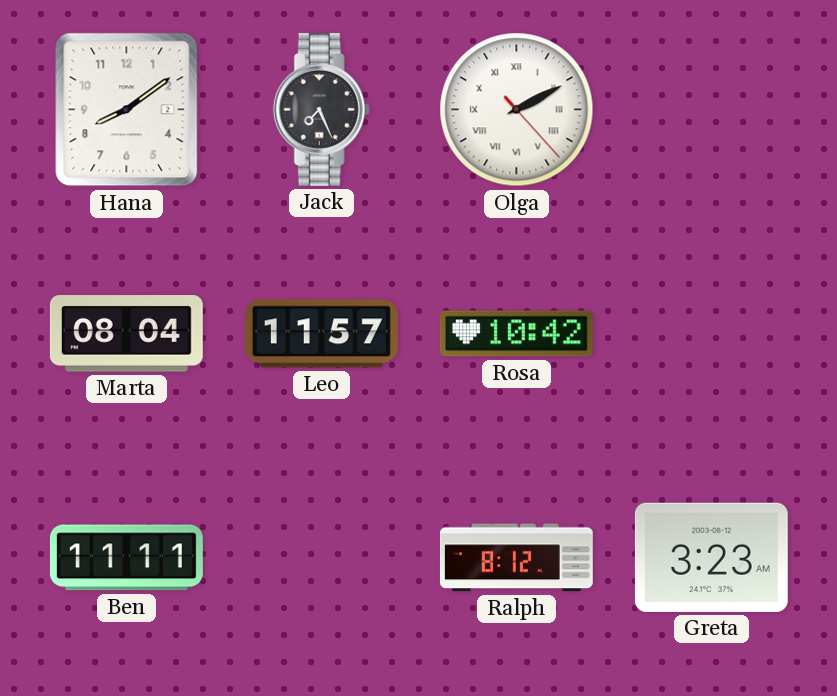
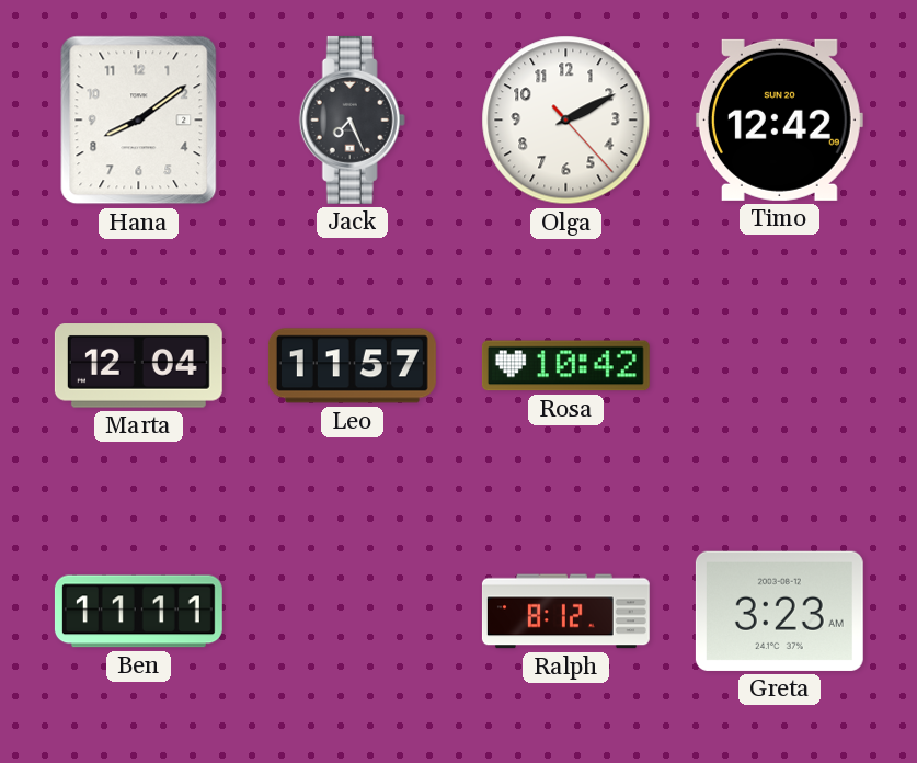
Olga numerals: Roman -> Arabic (566, 121)
Timo: none -> 12:42 (779, 119)
Marta: 08:04 -> 12:04 (138, 366)
